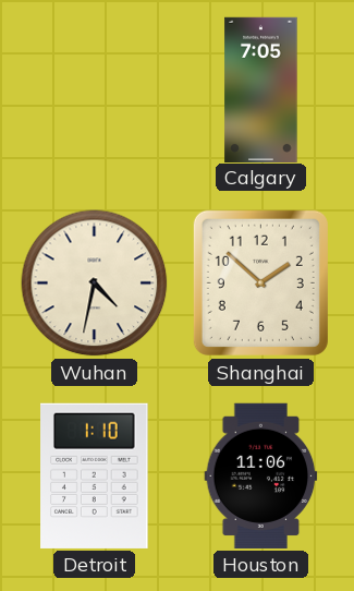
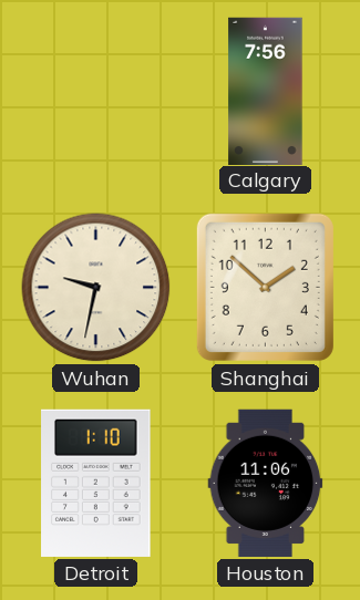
Calgary: 7:05 -> 7:56 (266, 91)
Wuhan: 4:32 -> 9:32 (96, 288)
